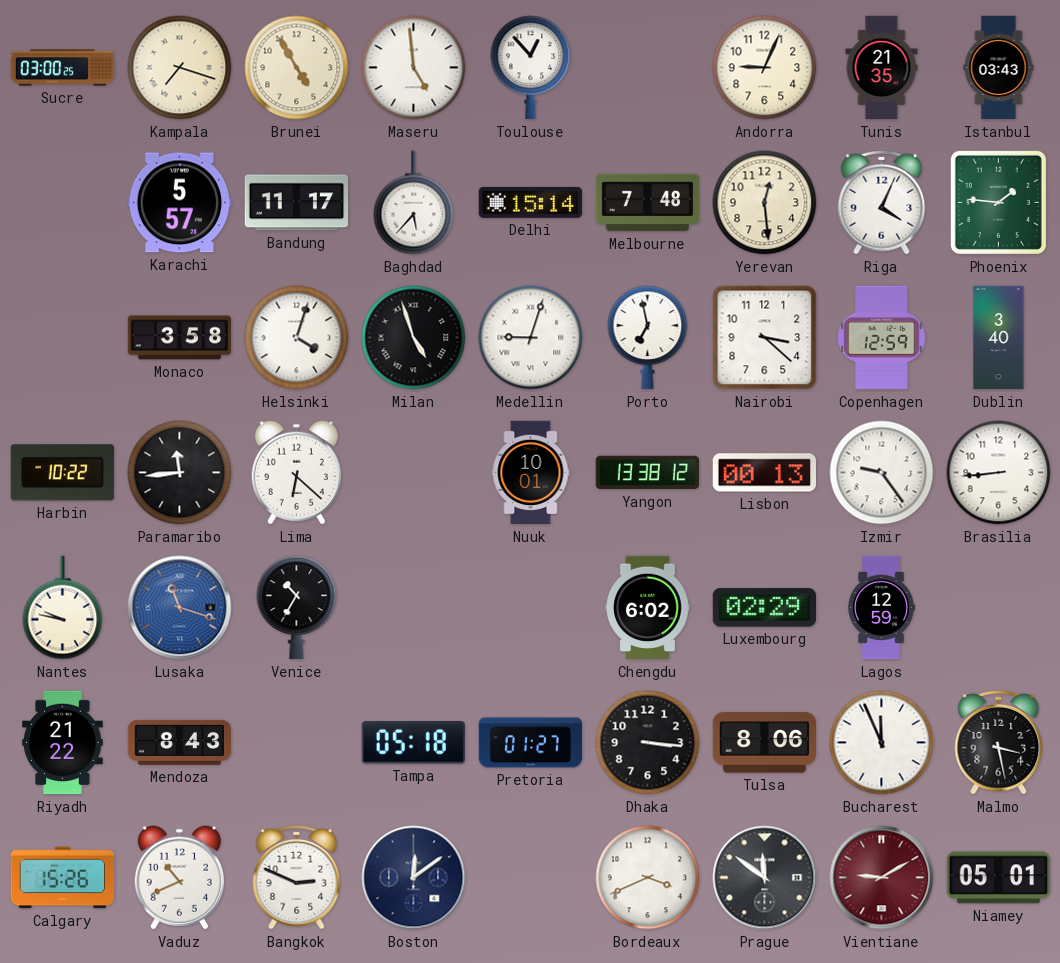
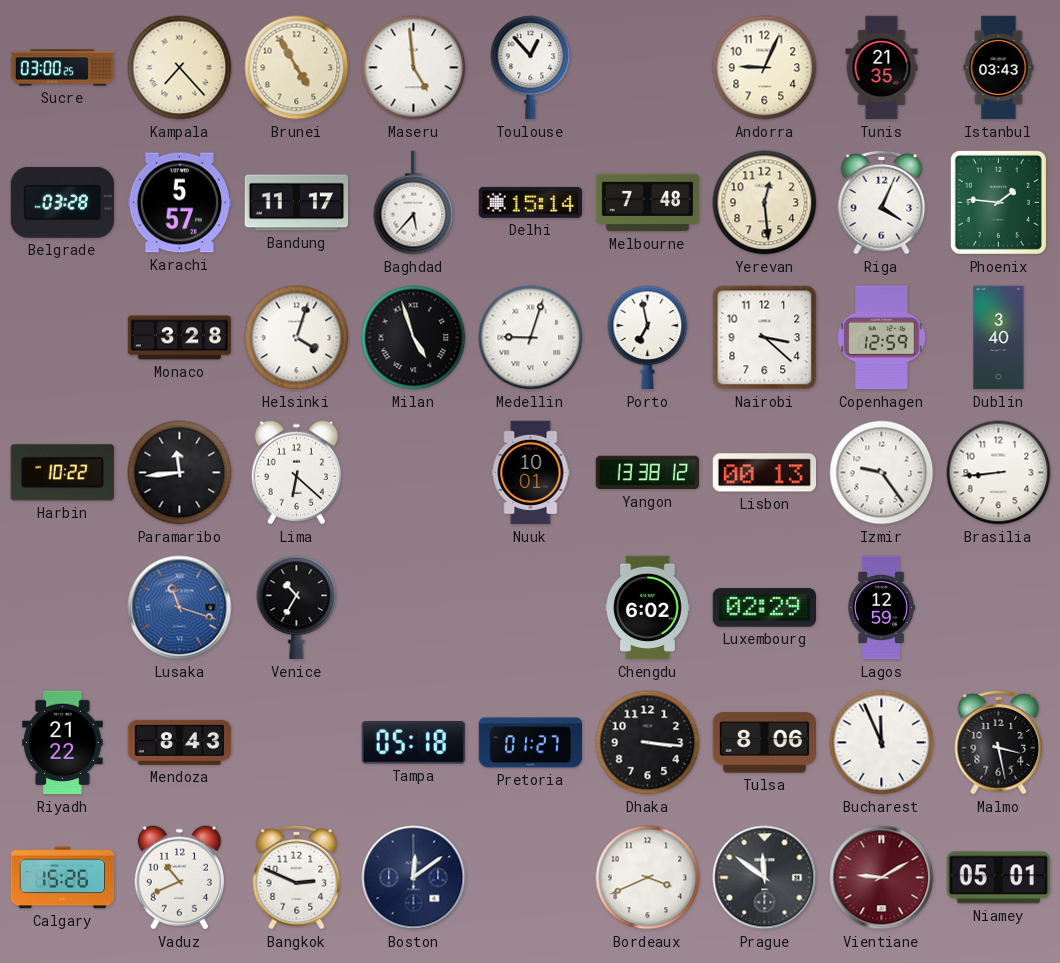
Kampala: 7:18 -> 7:23 (180, 68)
Belgrade: none -> 03:28 (62, 202)
Monaco: 3:58 -> 3:28 (180, 338)
Nantes: 9:47 -> none (63, 608)
